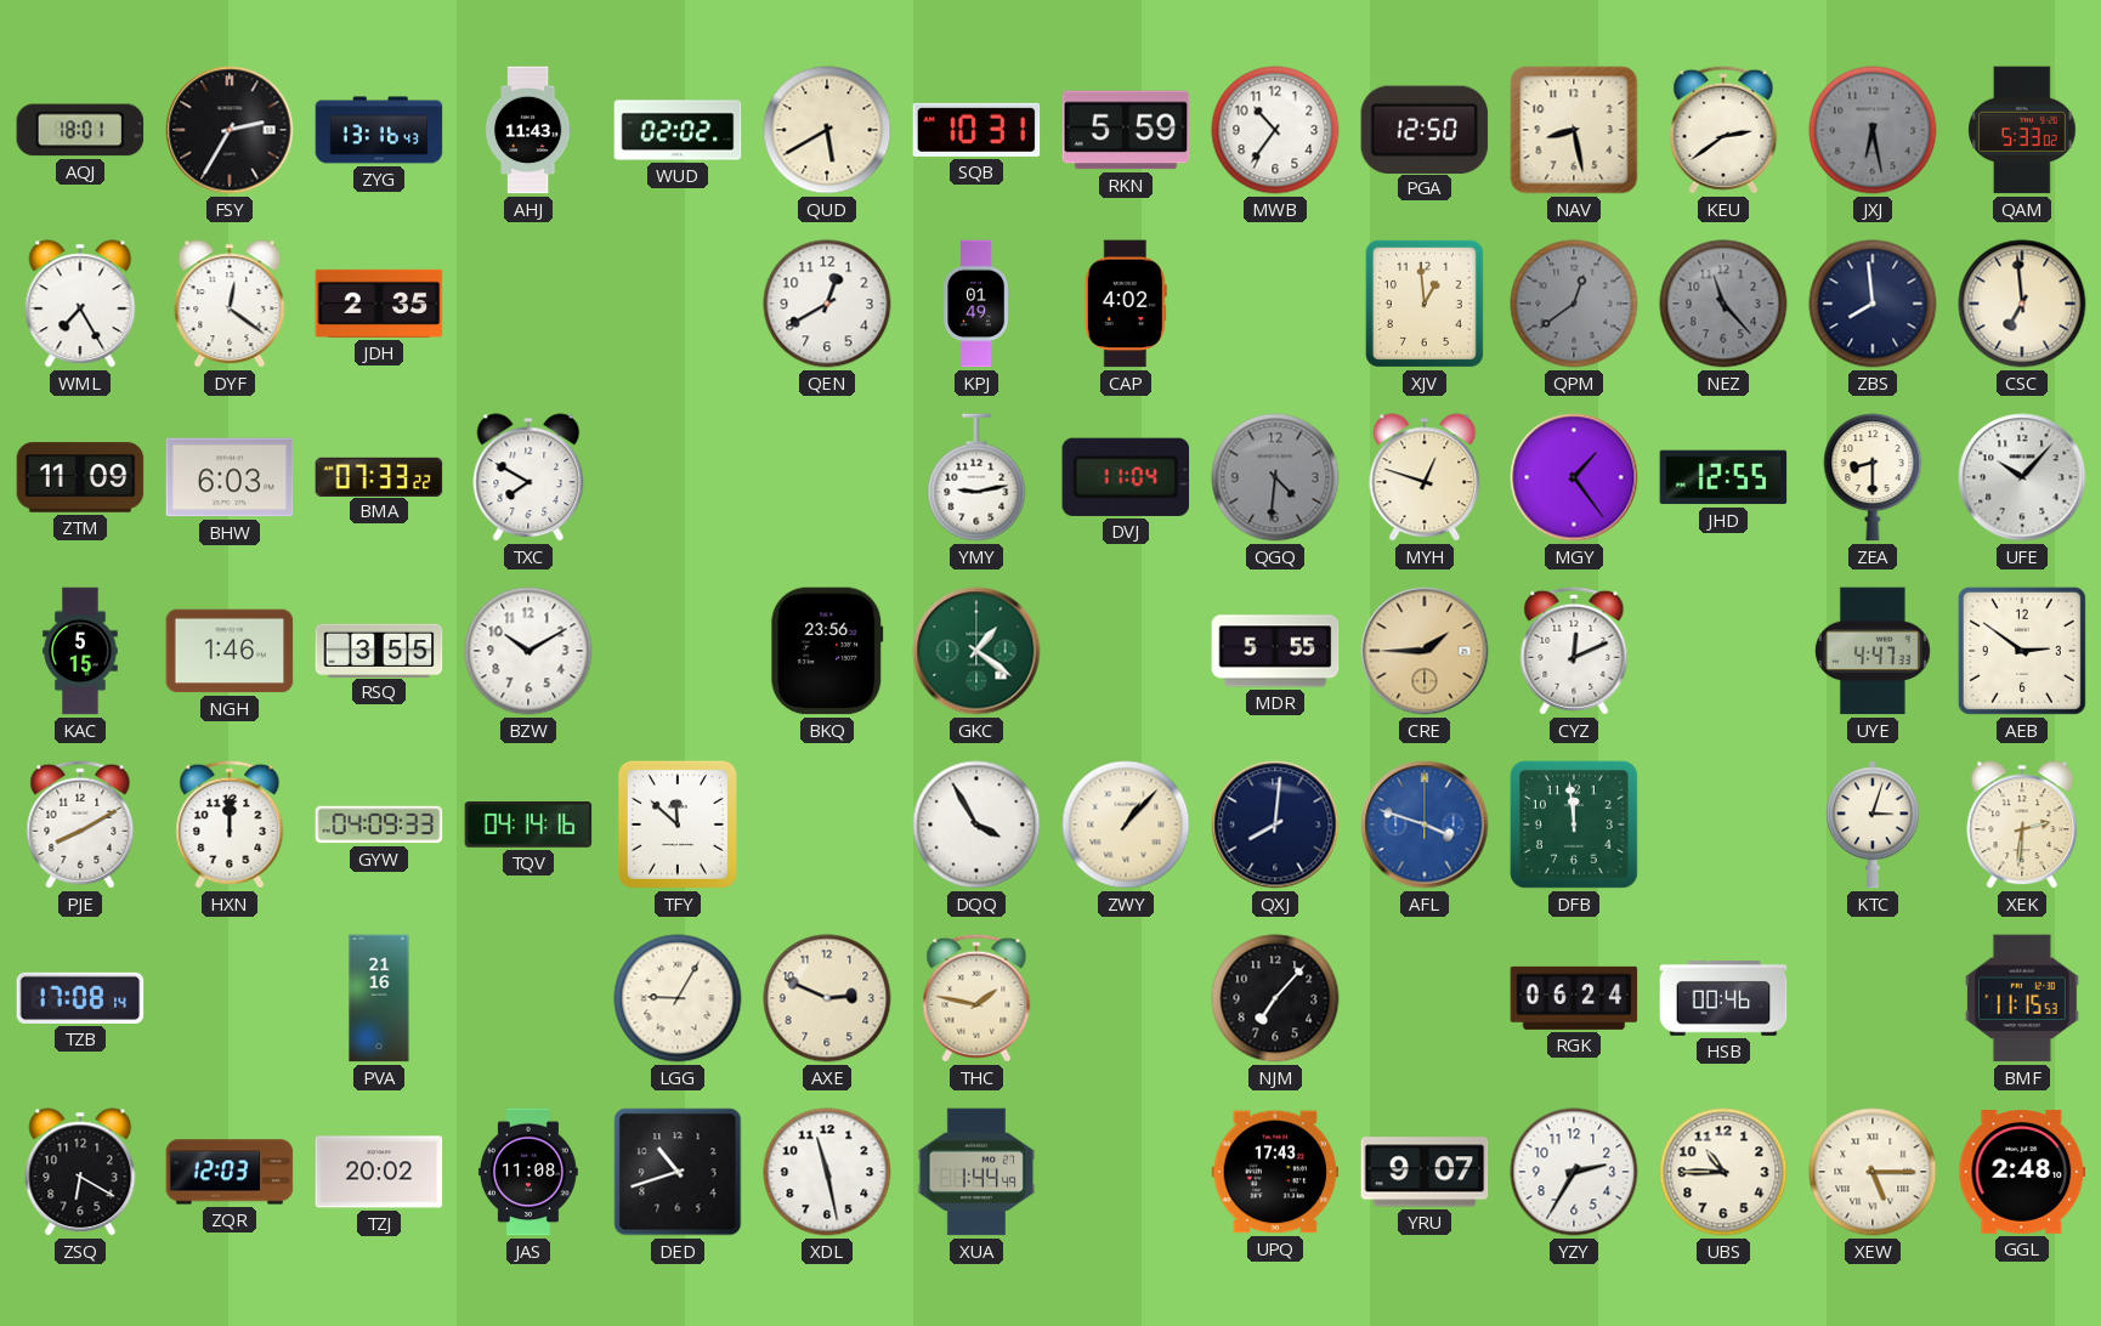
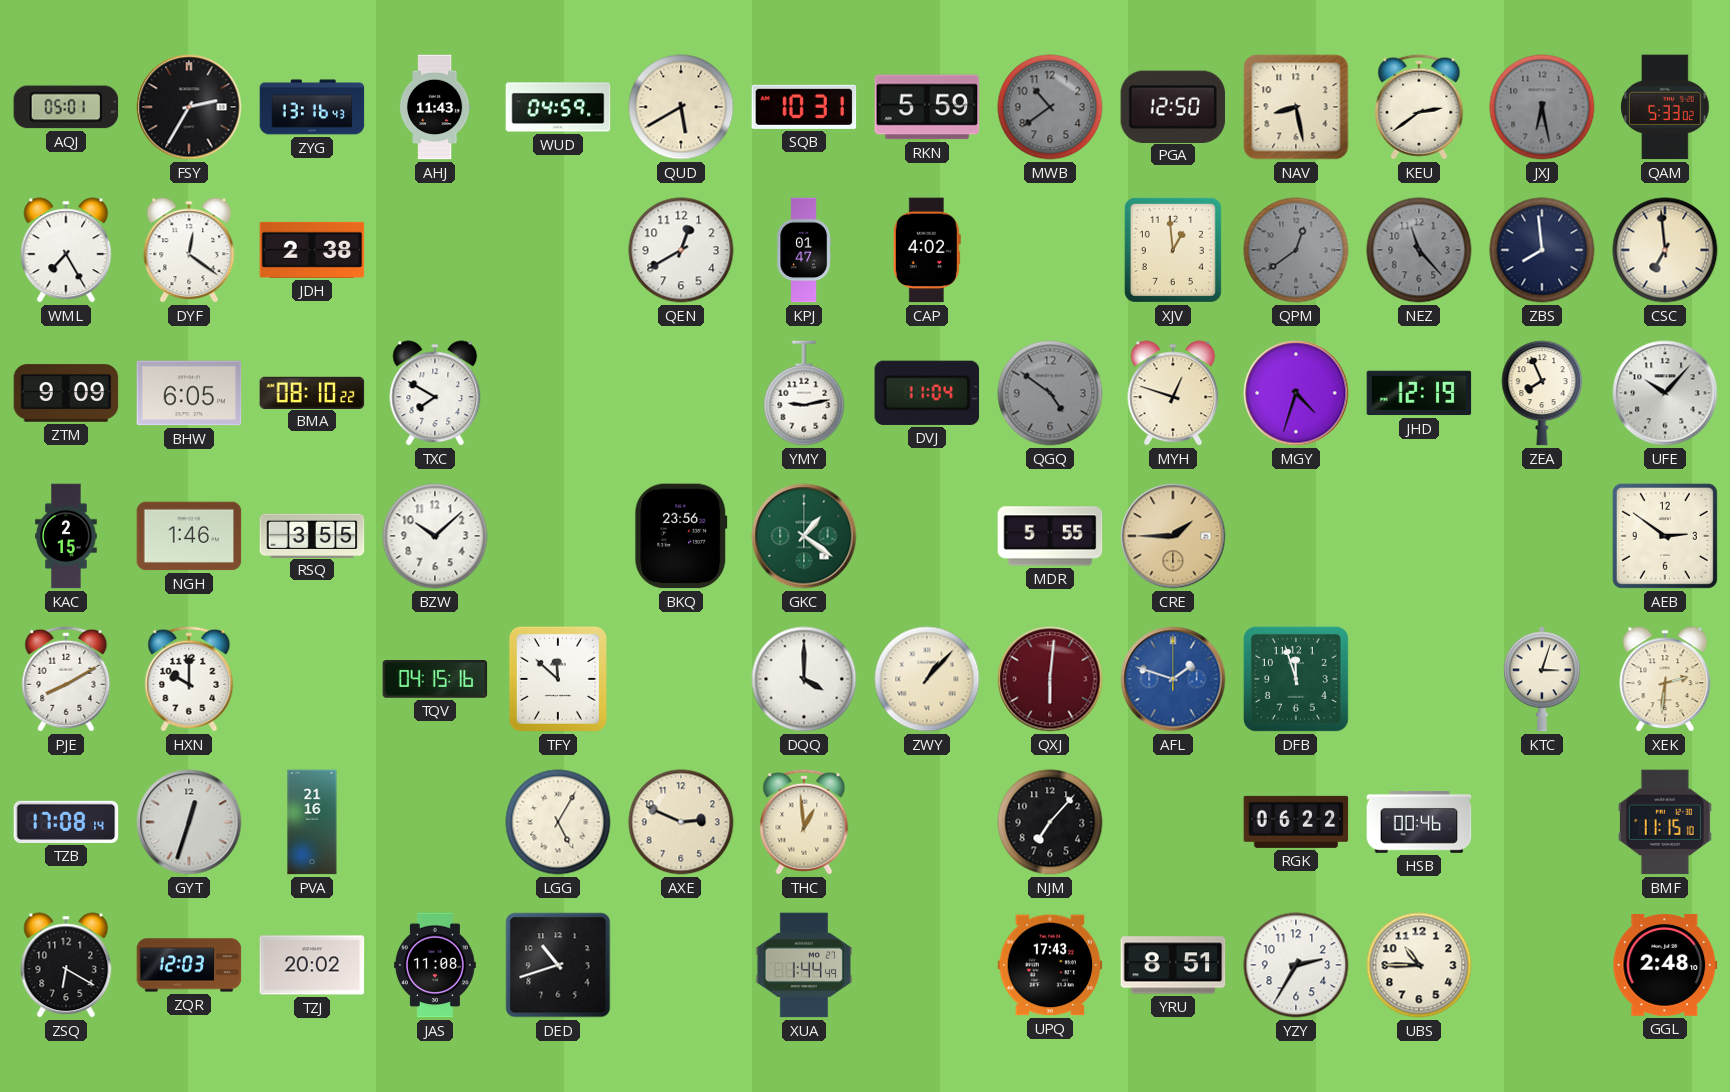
AQJ: 18:01 -> 05:01 (66, 107)
WUD: 02:02 -> 04:59 (558, 107)
MWB: 10:36 -> 10:39 (1050, 107)
MWB dial: white -> grey (1050, 107)
JDH: 2:35 -> 2:38 (312, 250)
KPJ: 01:49 -> 01:47 (803, 250)
ZTM: 11:09 -> 9:09 (66, 393)
BHW: 6:03 -> 6:05 (189, 393)
BMA: 07:33 -> 08:10 (312, 392)
QGQ: 4:31 -> 4:51 (1050, 393)
MGY: 1:24 -> 4:33 (1296, 393)
JHD: 12:55 -> 12:19 (1419, 393)
ZEA: 8:30 -> 7:56 (1542, 393)
KAC: 5:15 -> 2:15 (66, 536)
BZW: 10:10 -> 10:08 (435, 536)
CYZ: 12:11 -> none (1574, 651)
UYE: 4:47 -> none (1873, 651)
HXN: 12:00 -> 10:00 (189, 679)
GYW: 04:09 -> none (379, 824)
TQV: 04:14 -> 04:15 (435, 680)
DQQ: 3:55 -> 4:00 (804, 679)
QXJ: 8:01 -> 6:01 (1050, 679)
QXJ dial: navy -> burgundy (1050, 679)
AFL: 3:48 -> 1:48 (1173, 679)
DFB: 11:59 -> 11:57 (1296, 679)
GYT: none -> 12:33 (189, 822)
LGG: 9:05 -> 5:05 (558, 822)
THC: 1:47 -> 12:59 (804, 822)
RGK: 06:24 -> 06:22 (1296, 822)
BMF: 11:15:53 -> 11:15:10 (1665, 822)
XDL: 11:28 -> none (827, 1172)
YRU: 9:07 -> 8:51 (1173, 965)
XEW: 5:15 -> none (1873, 1172)
